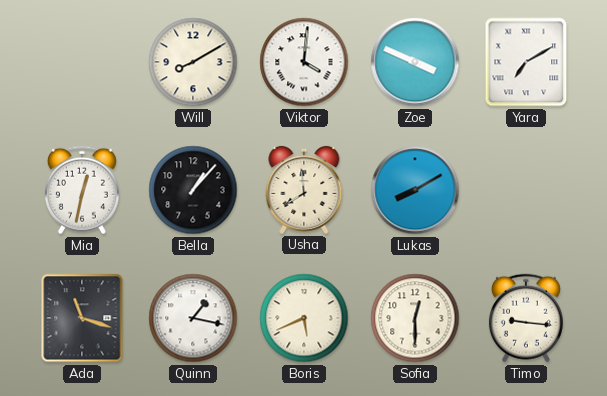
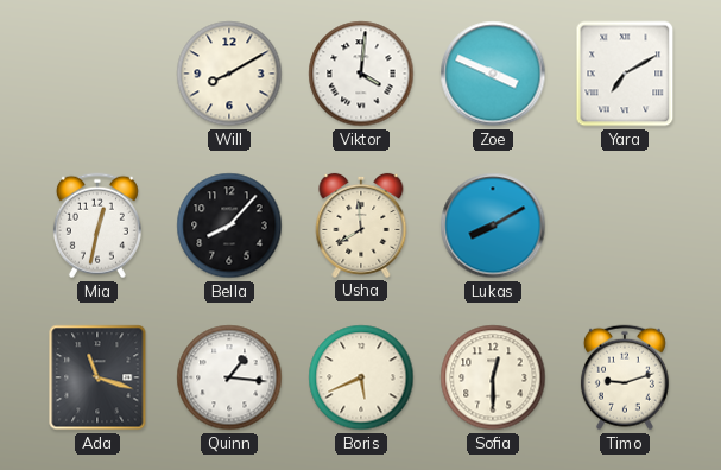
Bella: 1:07 -> 8:07 (229, 226)
Quinn: 1:17 -> 1:16 (229, 377)
Timo: 9:16 -> 9:12 (625, 377)
